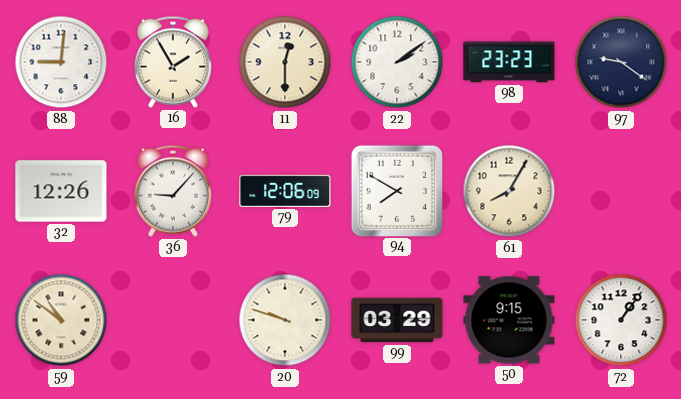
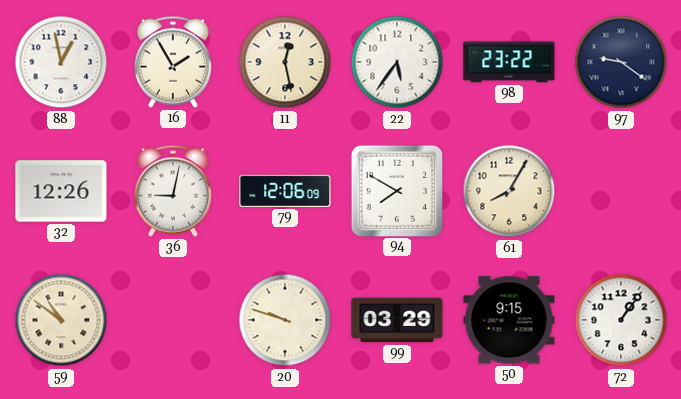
88: 9:01 -> 12:58 (61, 62)
11: 12:30 -> 12:28 (285, 62)
22: 2:09 -> 5:36 (397, 62)
98: 23:23 -> 23:22 (509, 62)
36: 9:07 -> 9:02 (173, 191)
